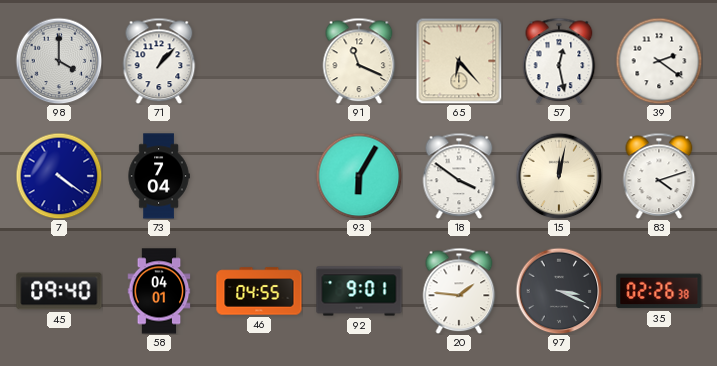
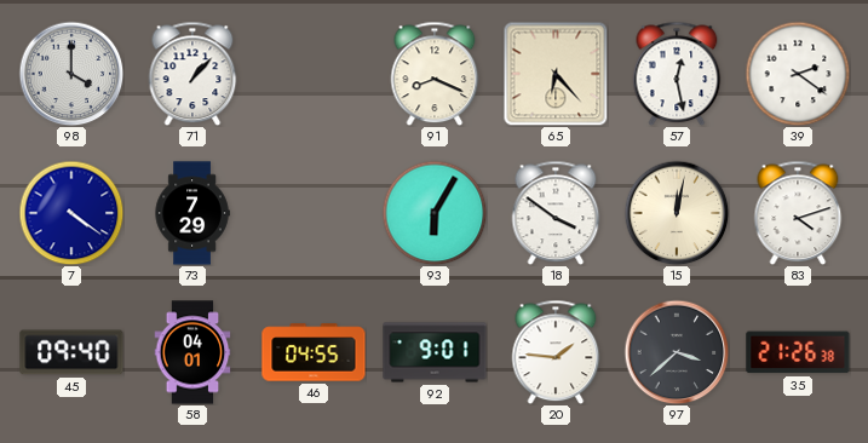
91: 11:19 -> 8:19 (435, 74)
73: 7:04 -> 7:29 (192, 213)
97: 3:19 -> 3:38 (677, 352)
35: 02:26 -> 21:26 (798, 352)
